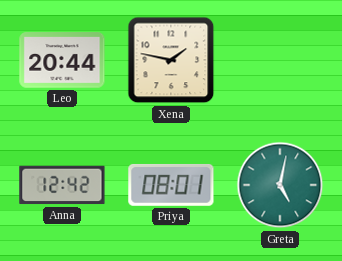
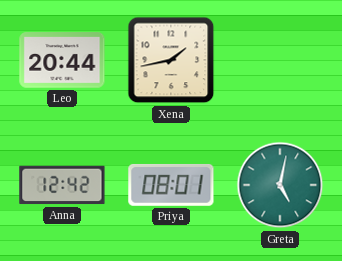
Xena: 1:47 -> 1:43 (171, 60)
